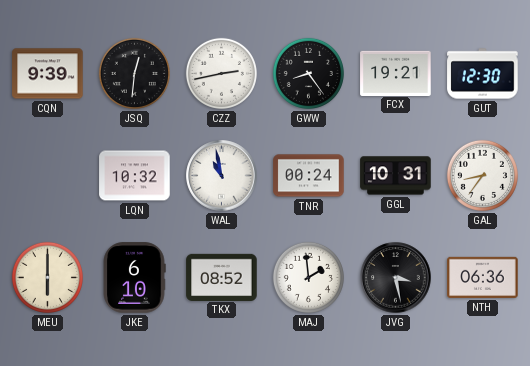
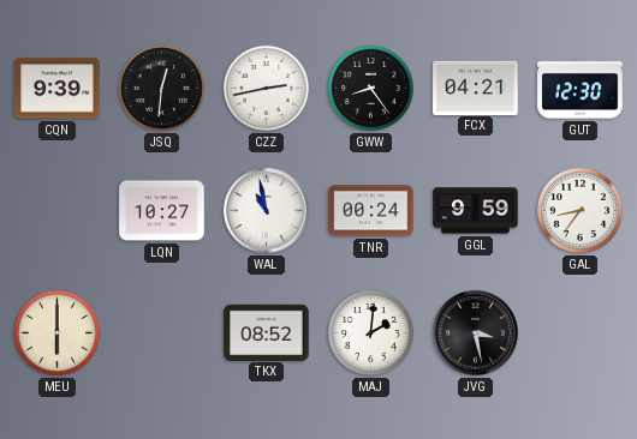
FCX: 19:21 -> 04:21 (476, 88)
LQN: 10:32 -> 10:27 (162, 211)
GGL: 10:31 -> 9:59 (476, 211)
JKE: 6:10 -> none (134, 278)
MAJ: 1:59 -> 2:01 (370, 332)
NTH: 06:36 -> none (483, 277)
